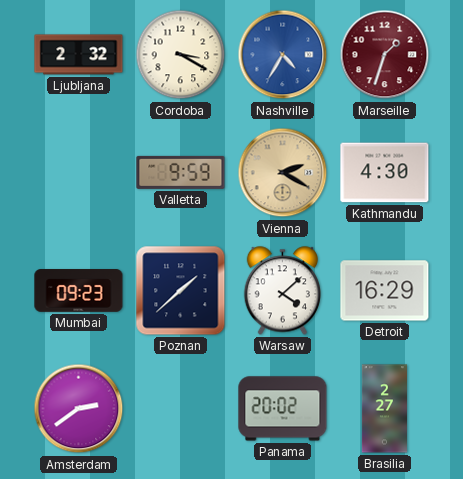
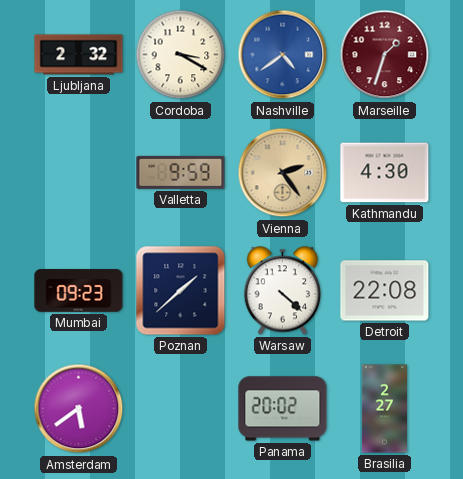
Nashville: 4:35 -> 4:39 (283, 55)
Vienna: 2:20 -> 2:24 (283, 173)
Warsaw: 4:08 -> 4:22 (283, 291)
Detroit: 16:29 -> 22:08 (385, 291)
Amsterdam: 2:39 -> 5:39 (79, 409)
